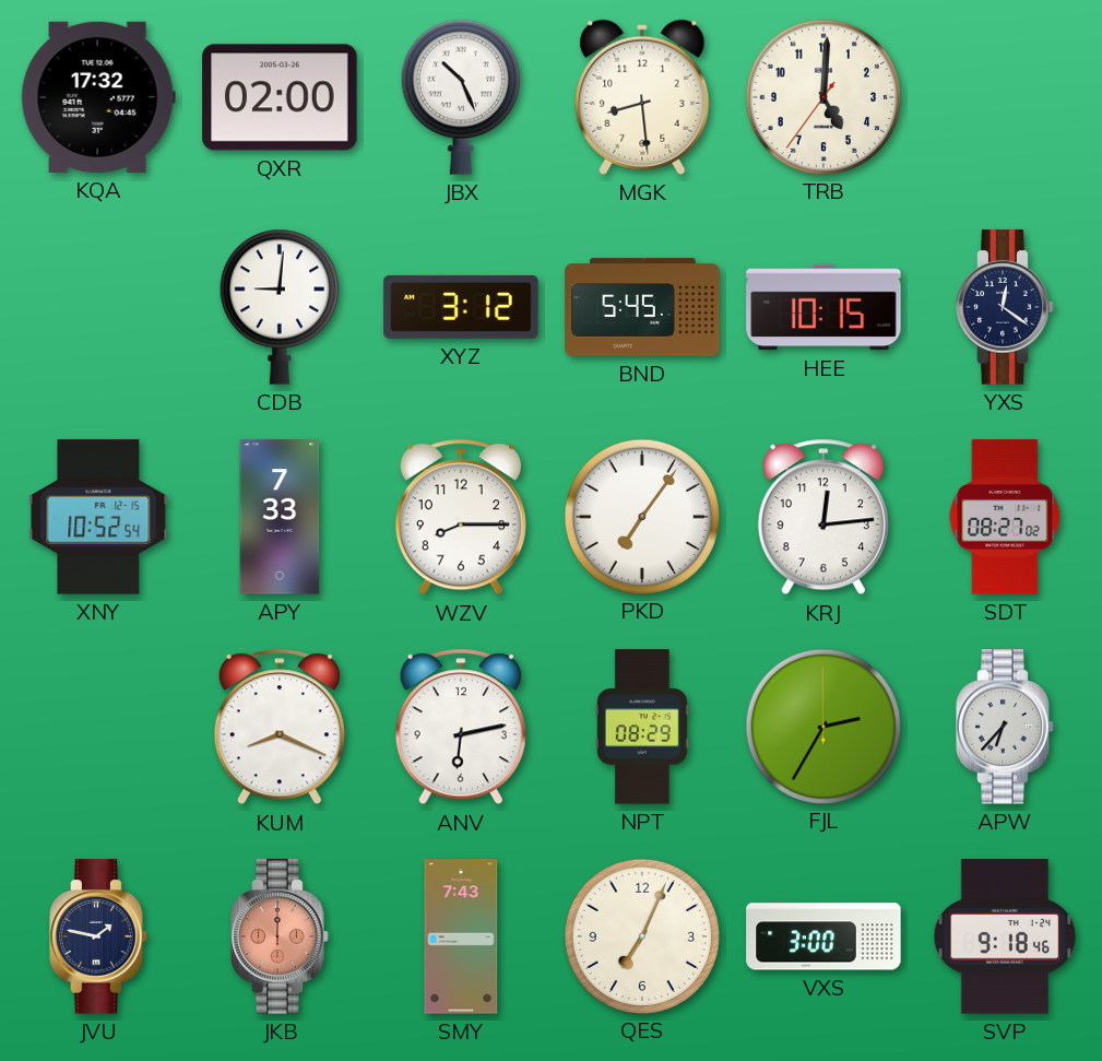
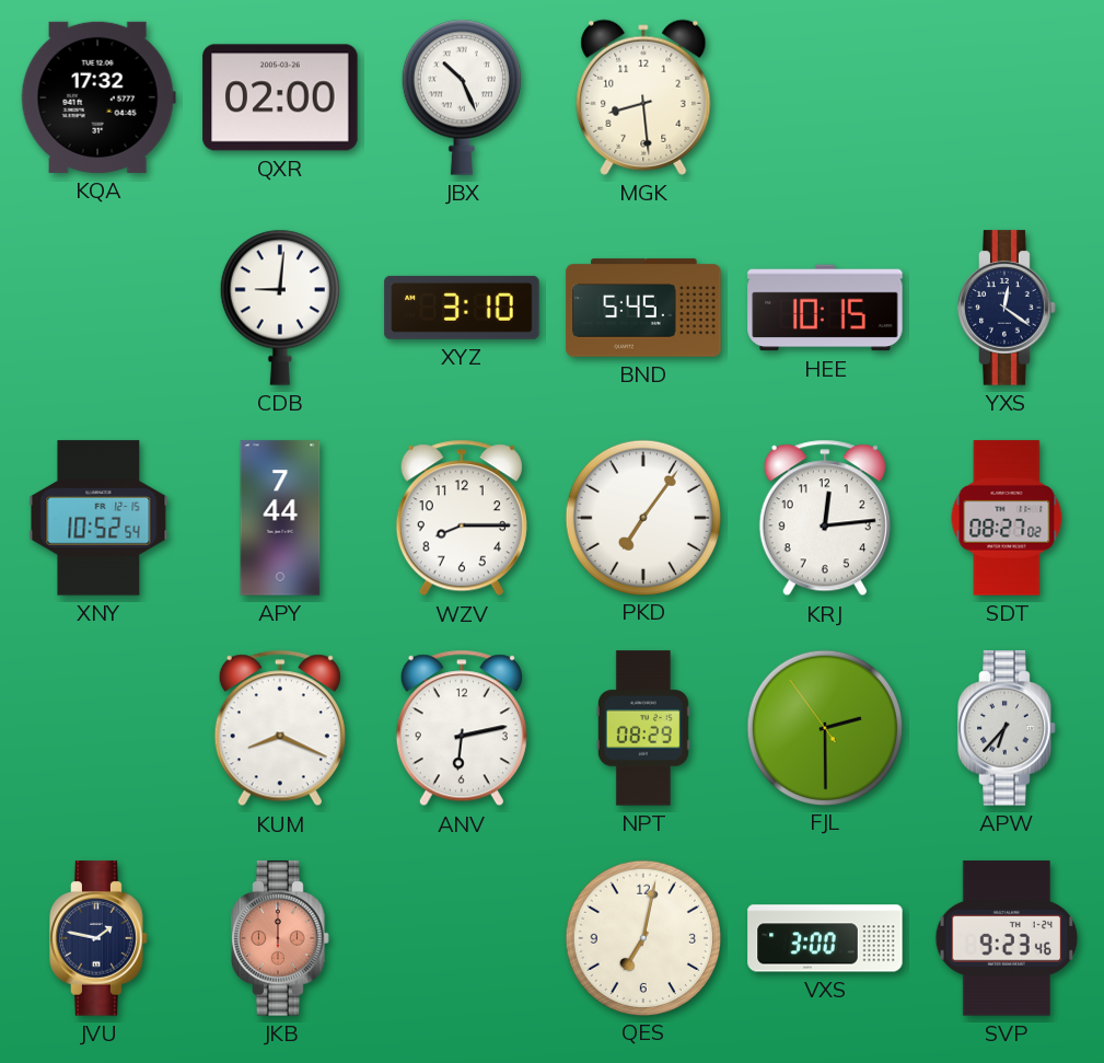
TRB: 5:00 -> none (822, 96)
XYZ: 3:12 -> 3:10 (462, 308)
APY: 7:33 -> 7:44 (280, 518)
FJL: 2:35 -> 2:29 (824, 727)
SMY: 7:43 -> none (461, 936)
QES: 7:04 -> 7:02 (642, 937)
SVP: 9:18 -> 9:23 (1006, 938)
